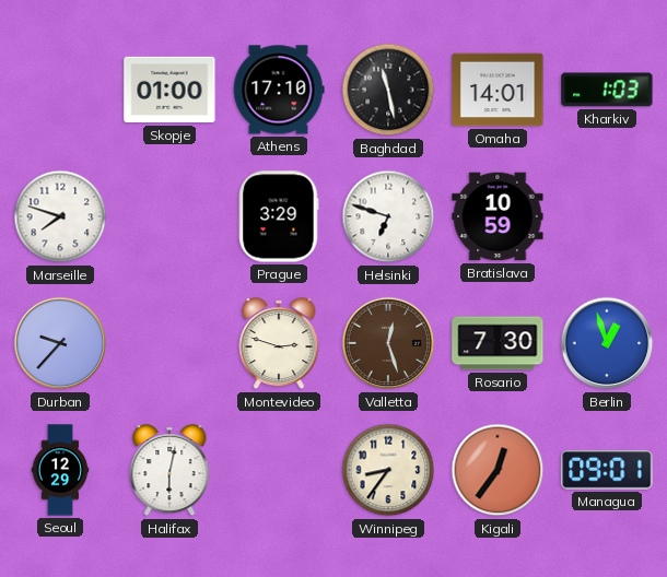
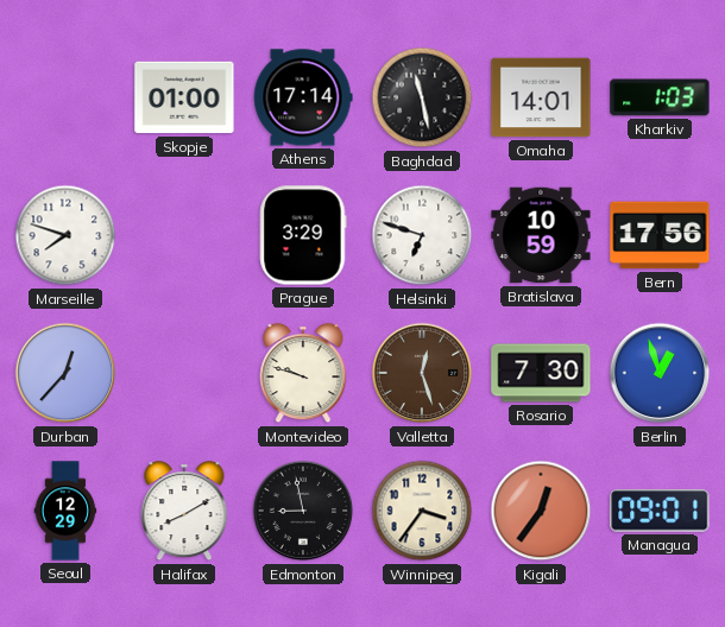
Athens: 17:10 -> 17:14 (303, 97)
Bern: none -> 17:56 (660, 235)
Durban: 9:37 -> 12:37 (65, 373)
Montevideo: 2:48 -> 9:48 (303, 374)
Halifax: 6:02 -> 8:10 (184, 512)
Edmonton: none -> 8:58 (303, 511)
Winnipeg: 8:36 -> 3:36 (422, 511)
